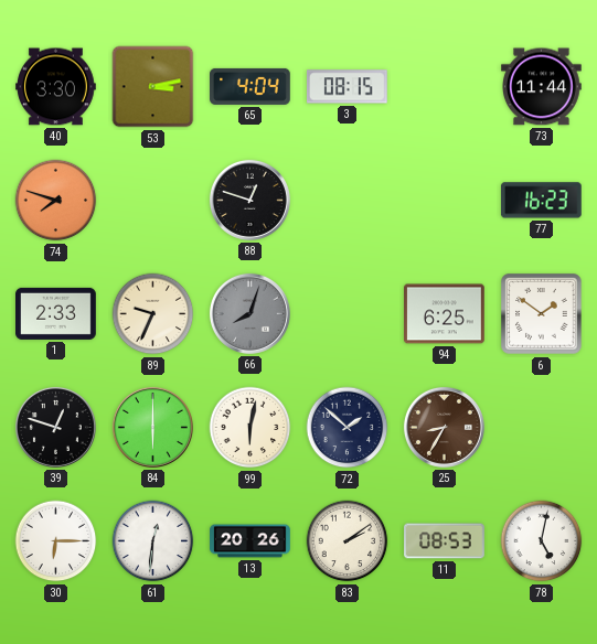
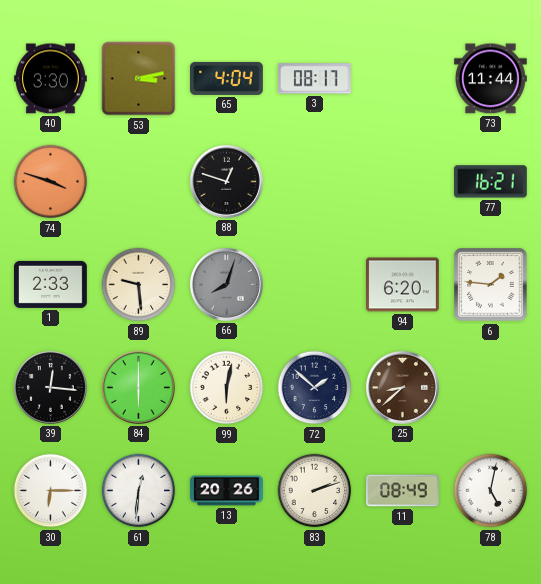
3: 08:15 -> 08:17 (314, 79)
74: 7:48 -> 3:48 (51, 182)
77: 16:23 -> 16:21 (490, 182)
89: 9:34 -> 9:29 (139, 285)
94: 6:25 -> 6:20 (403, 285)
6: 1:51 -> 1:46 (491, 285)
39: 12:48 -> 12:16 (50, 387)
25: 8:35 -> 8:38 (402, 387)
83: 2:09 -> 2:12 (315, 491)
11: 08:53 -> 08:49 (403, 491)
